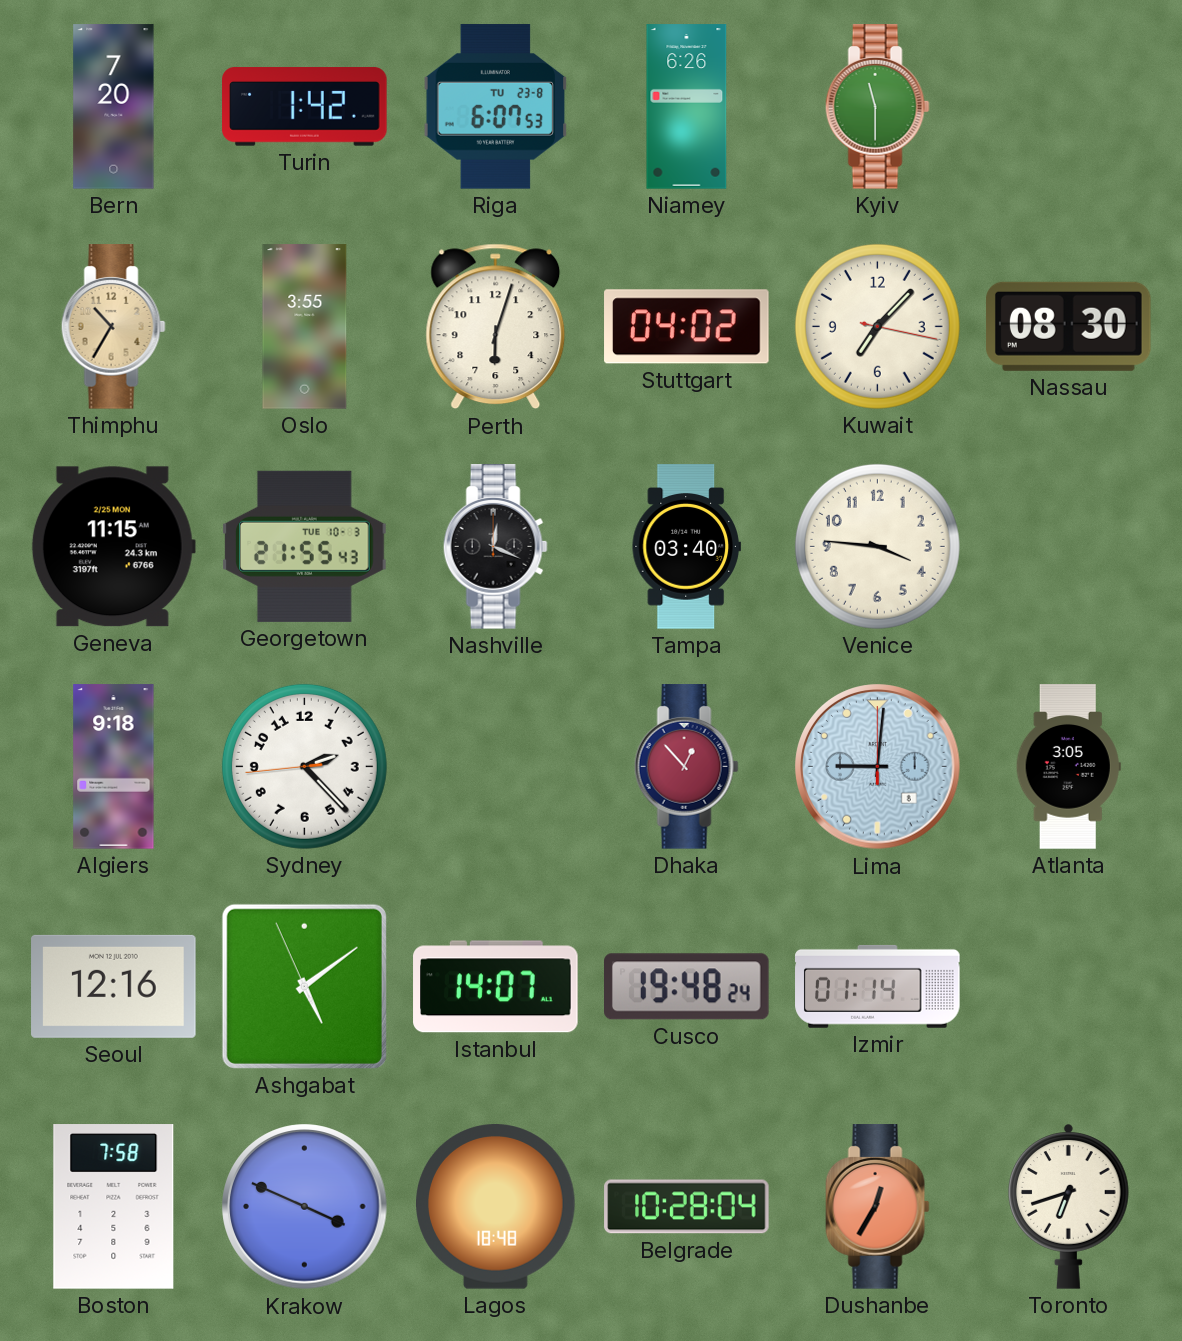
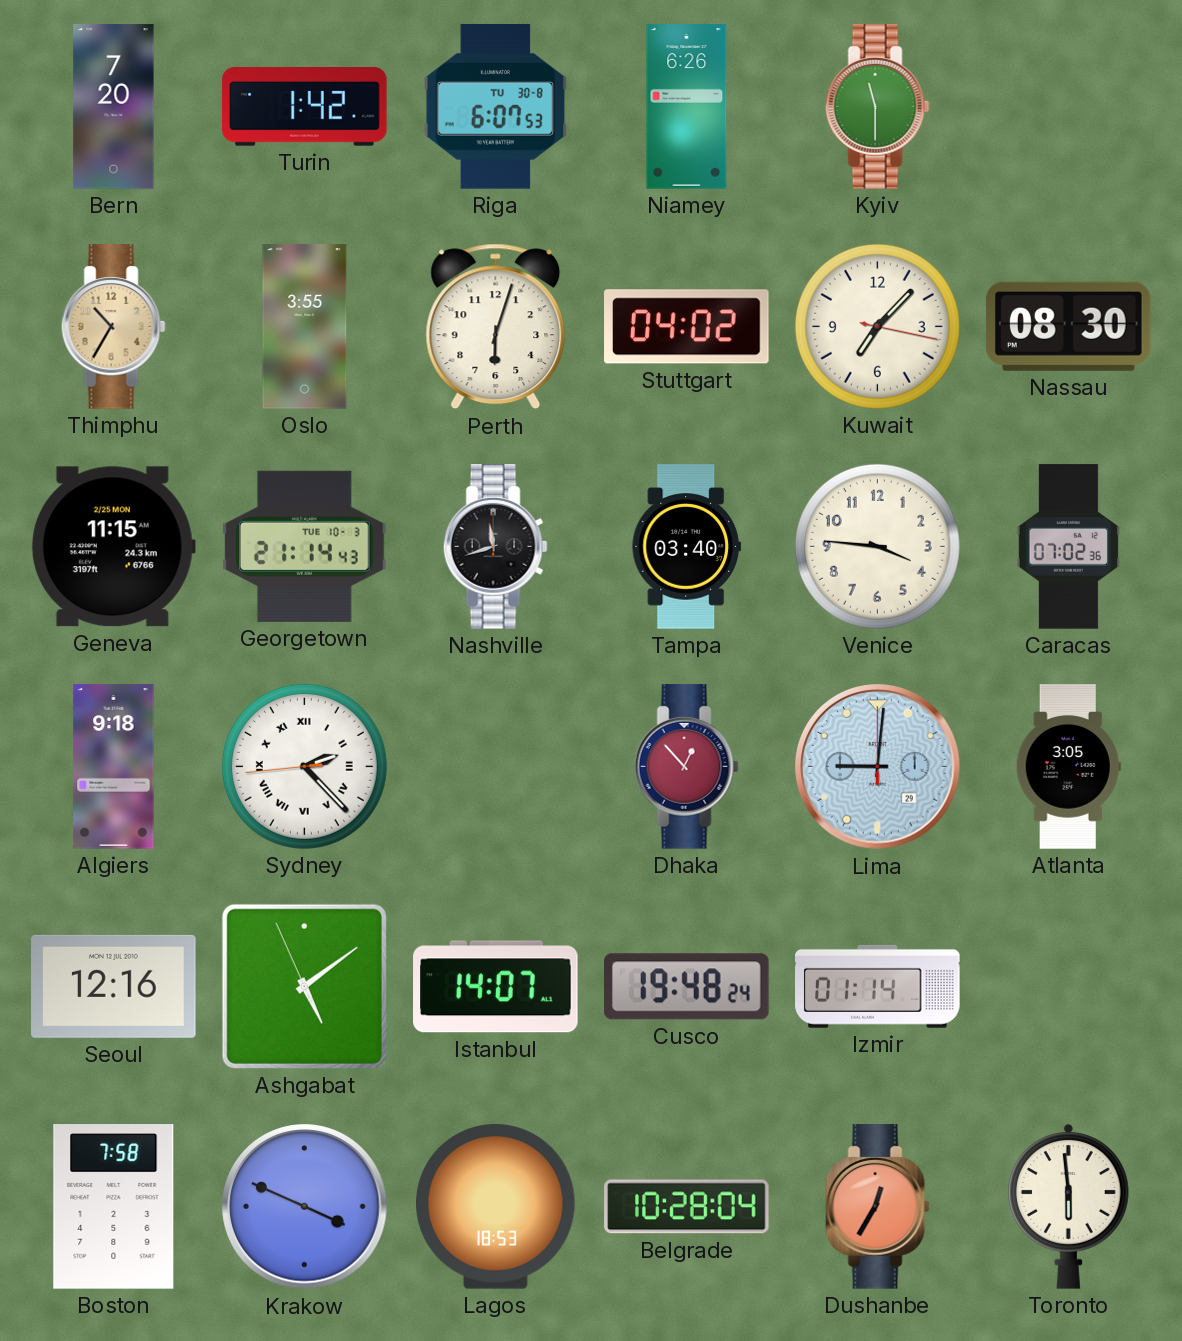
Riga date: TU 23-8 -> TU 30-8 (496, 107)
Georgetown: 21:55 -> 21:14 (305, 546)
Nashville: 12:19 -> 11:42 (495, 547)
Caracas: none -> 07:02 (1068, 547)
Sydney numerals: Arabic -> Roman (304, 766)
Lima date: 8 -> 29 (878, 767)
Lagos: 18:48 -> 18:53 (496, 1207)
Toronto: 6:42 -> 5:59 (1069, 1206)
